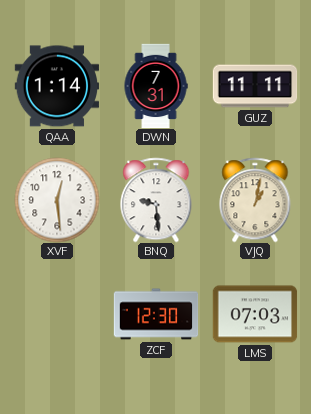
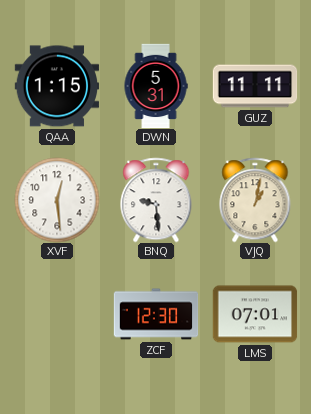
QAA: 1:14 -> 1:15 (57, 86)
DWN: 7:31 -> 5:31 (156, 86)
LMS: 07:03 -> 07:01 (255, 314)
